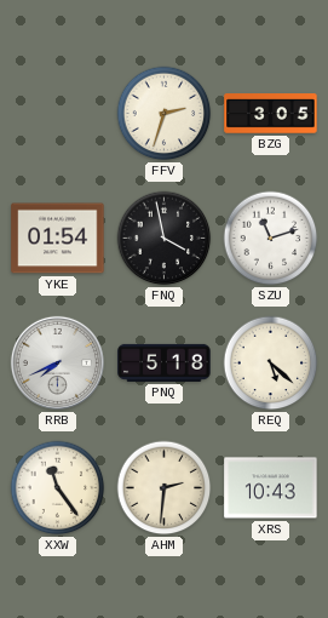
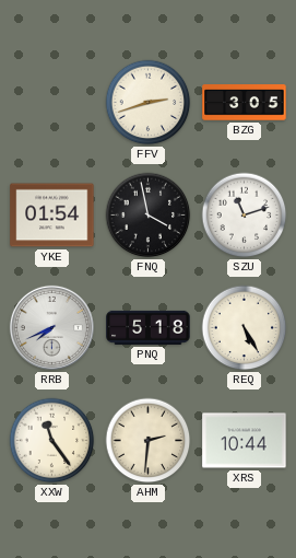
FFV: 2:33 -> 2:42 (149, 103)
REQ: 5:22 -> 5:25 (245, 328)
XRS: 10:43 -> 10:44 (245, 441)
